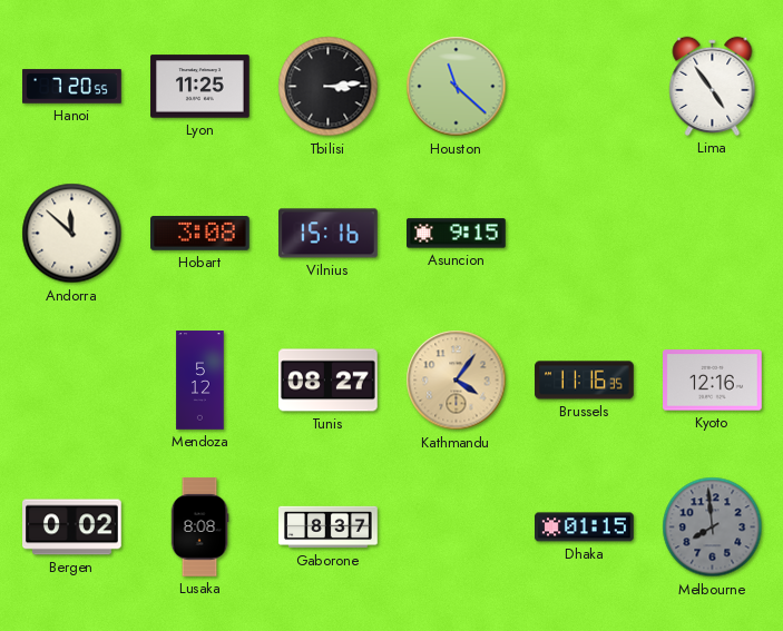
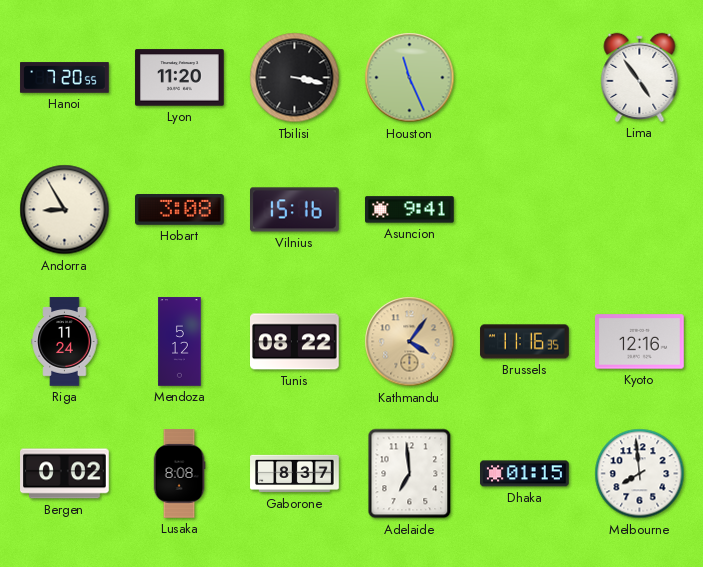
Lyon: 11:25 -> 11:20 (180, 78)
Tbilisi: 3:14 -> 3:17 (295, 78)
Houston: 11:22 -> 11:26 (410, 78)
Andorra: 11:52 -> 8:55 (65, 210)
Asuncion: 9:15 -> 9:41 (410, 210)
Riga: none -> 11:24 (65, 342)
Tunis: 08:27 -> 08:22 (295, 342)
Adelaide: none -> 6:59 (410, 474)
Melbourne dial: grey -> white (640, 474)
